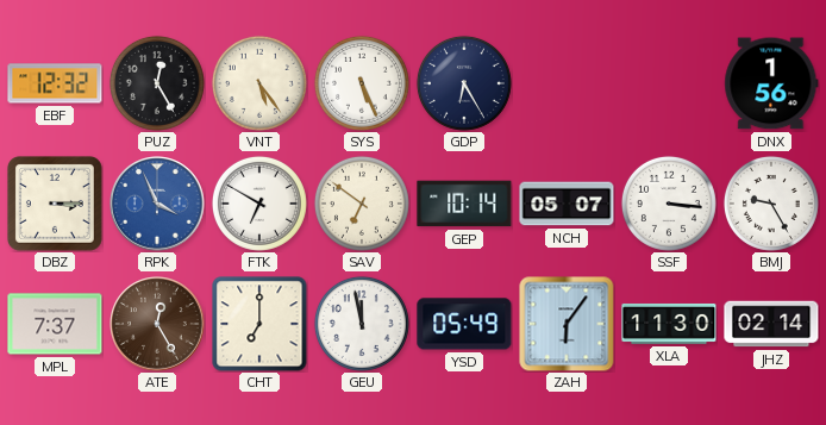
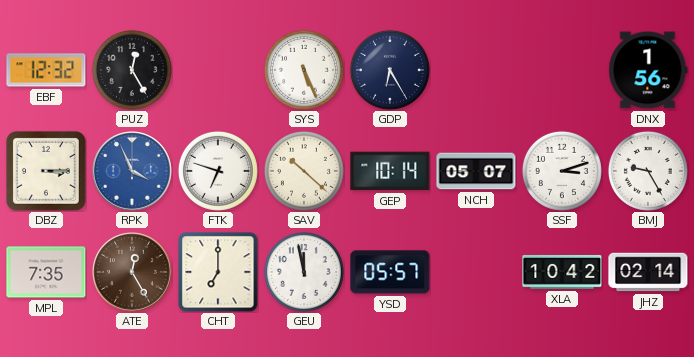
VNT: 5:24 -> none (259, 83)
FTK: 6:50 -> 6:48 (218, 171)
SAV: 6:51 -> 10:22 (304, 171)
SSF: 3:16 -> 3:12 (562, 171)
MPL: 7:37 -> 7:35 (46, 272)
YSD: 05:49 -> 05:57 (390, 272)
ZAH: 6:06 -> none (567, 324)
XLA: 11:30 -> 10:42 (562, 272)
